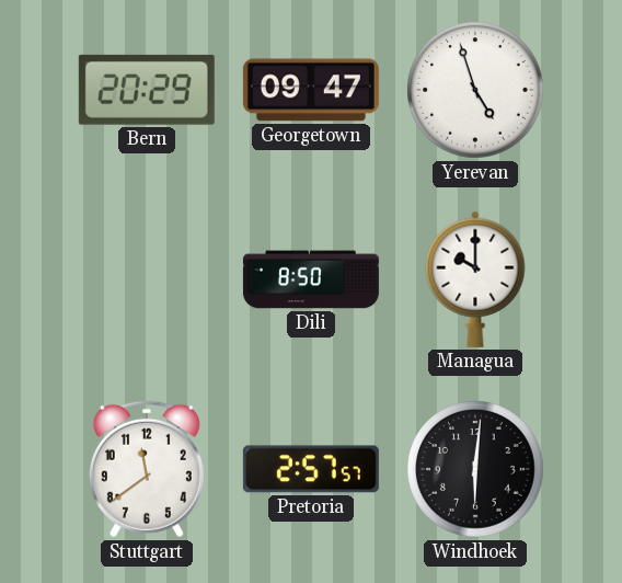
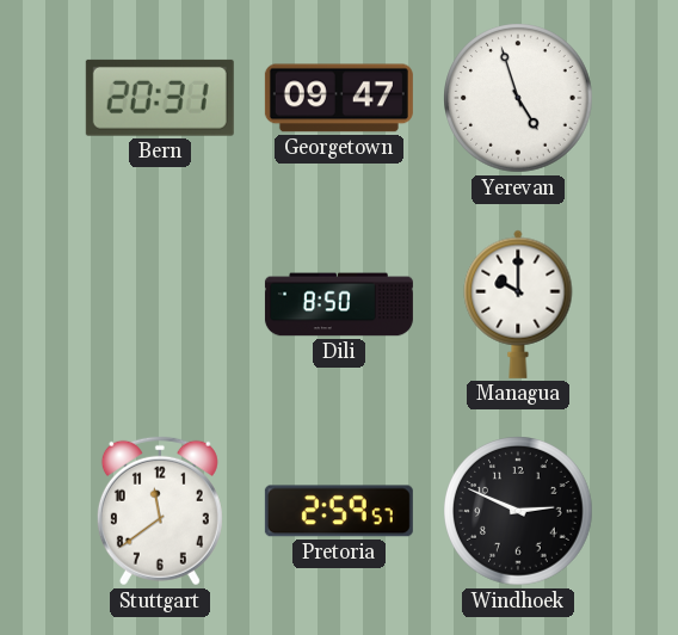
Bern: 20:29 -> 20:31 (160, 98)
Pretoria: 2:57 -> 2:59 (339, 511)
Windhoek: 6:01 -> 2:49 (518, 511)
